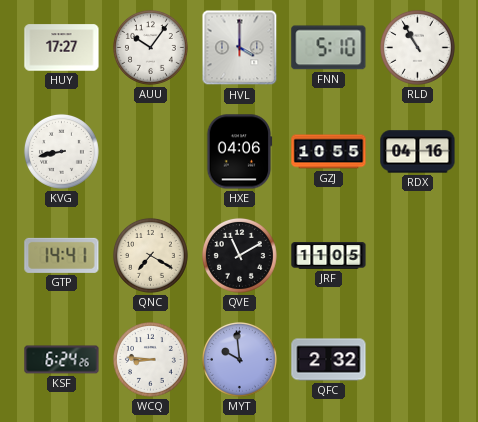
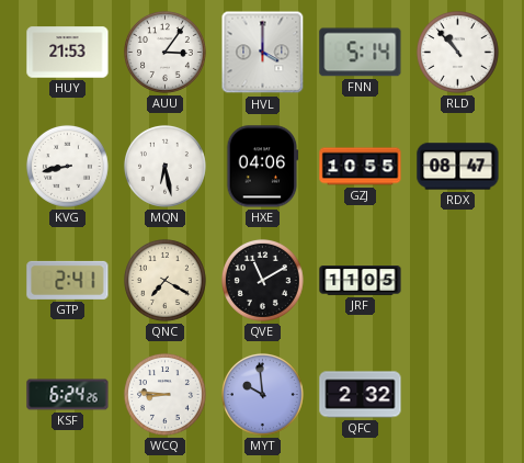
HUY: 17:27 -> 21:53 (68, 53)
AUU: 10:06 -> 3:06 (164, 52)
FNN: 5:10 -> 5:14 (361, 53)
RLD: 10:55 -> 10:53 (457, 52)
MQN: none -> 6:28 (164, 166)
RDX: 04:16 -> 08:47 (458, 167)
GTP: 14:41 -> 2:41 (68, 280)
